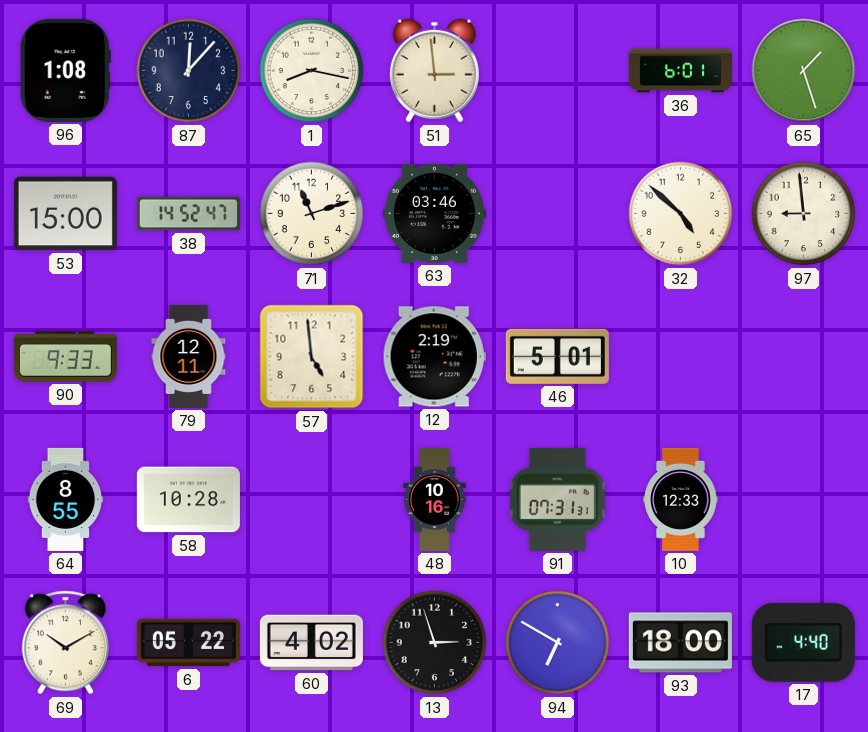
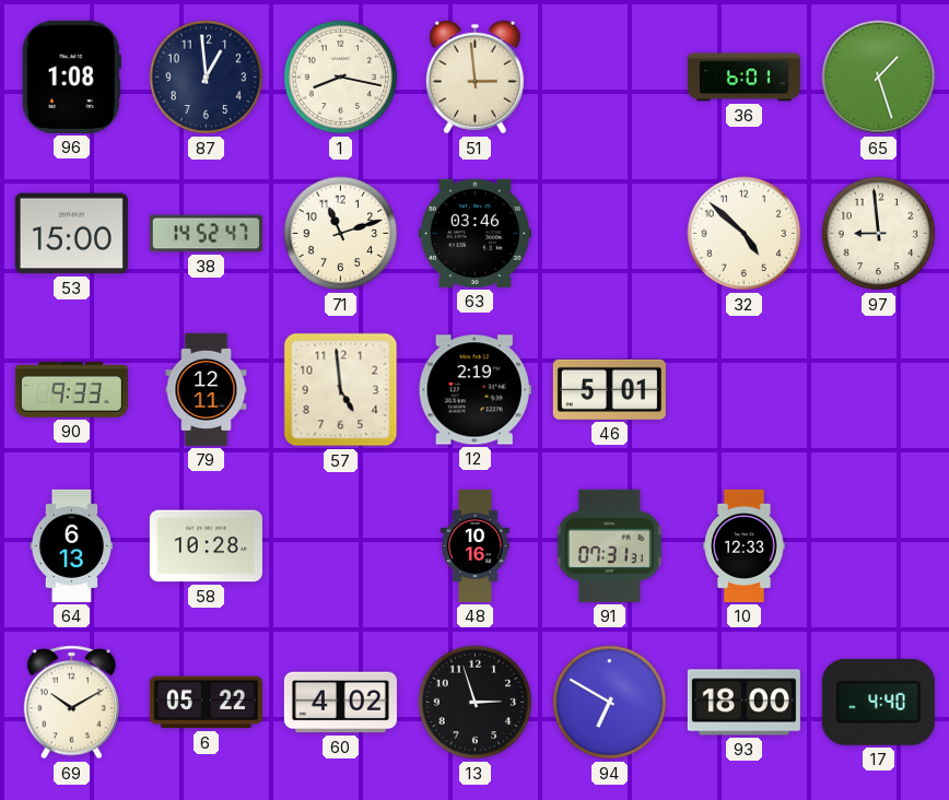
87: 12:07 -> 12:59 (207, 78)
64: 8:55 -> 6:13 (72, 545)
